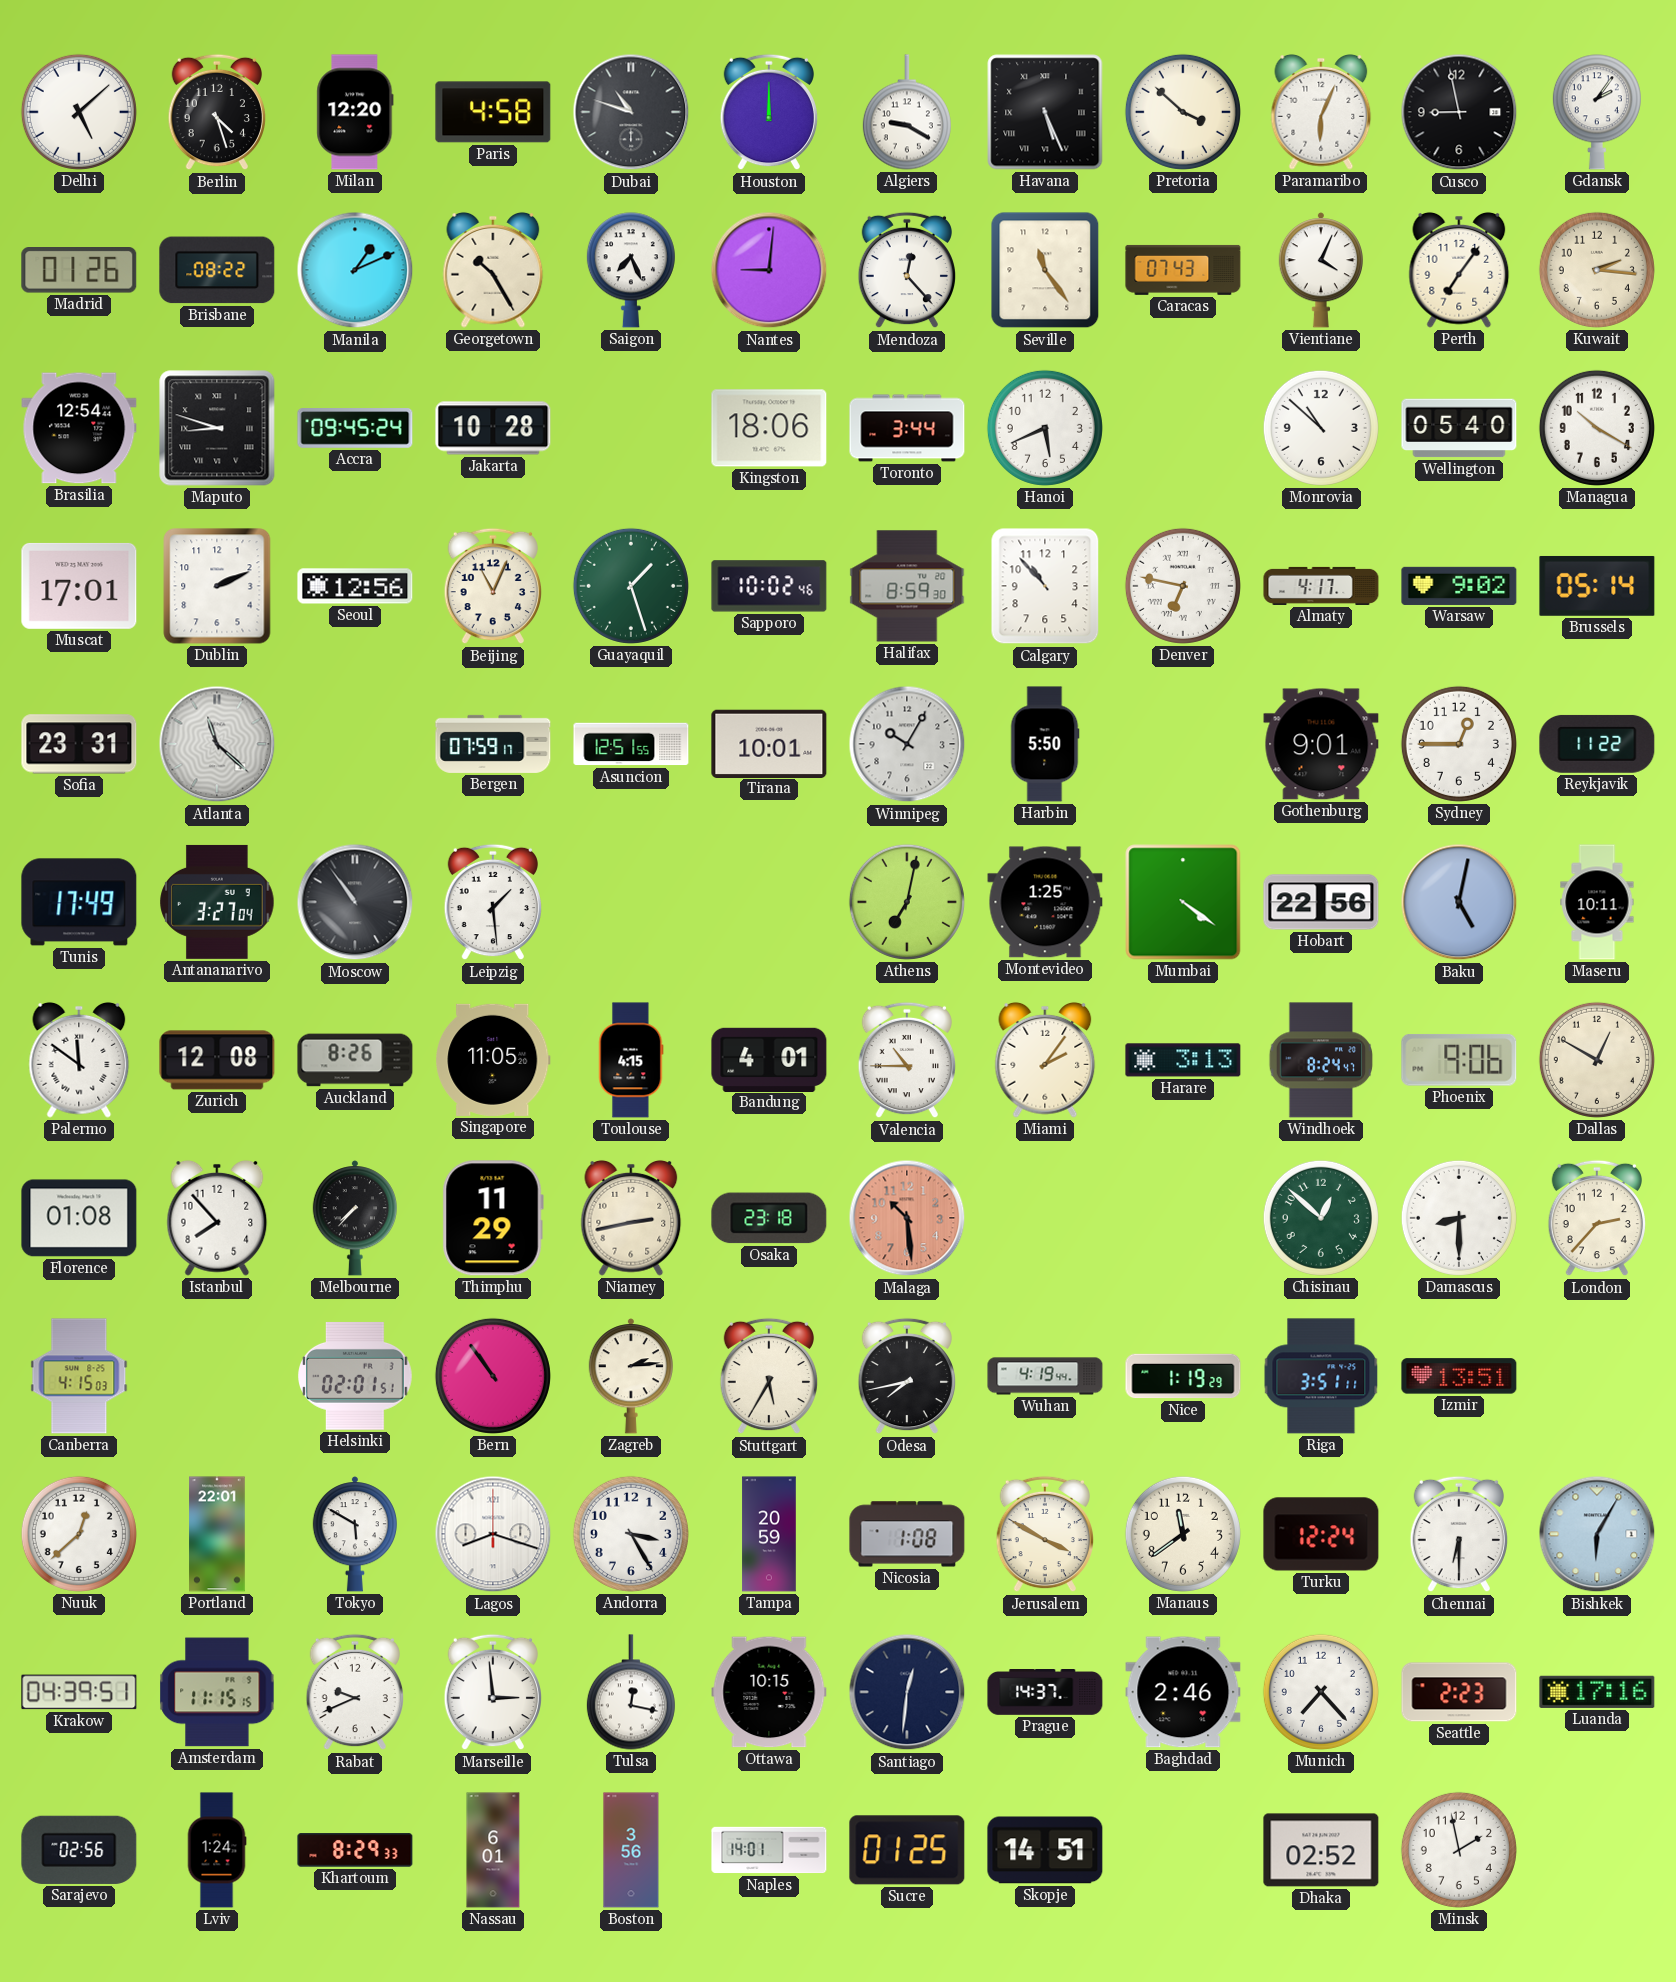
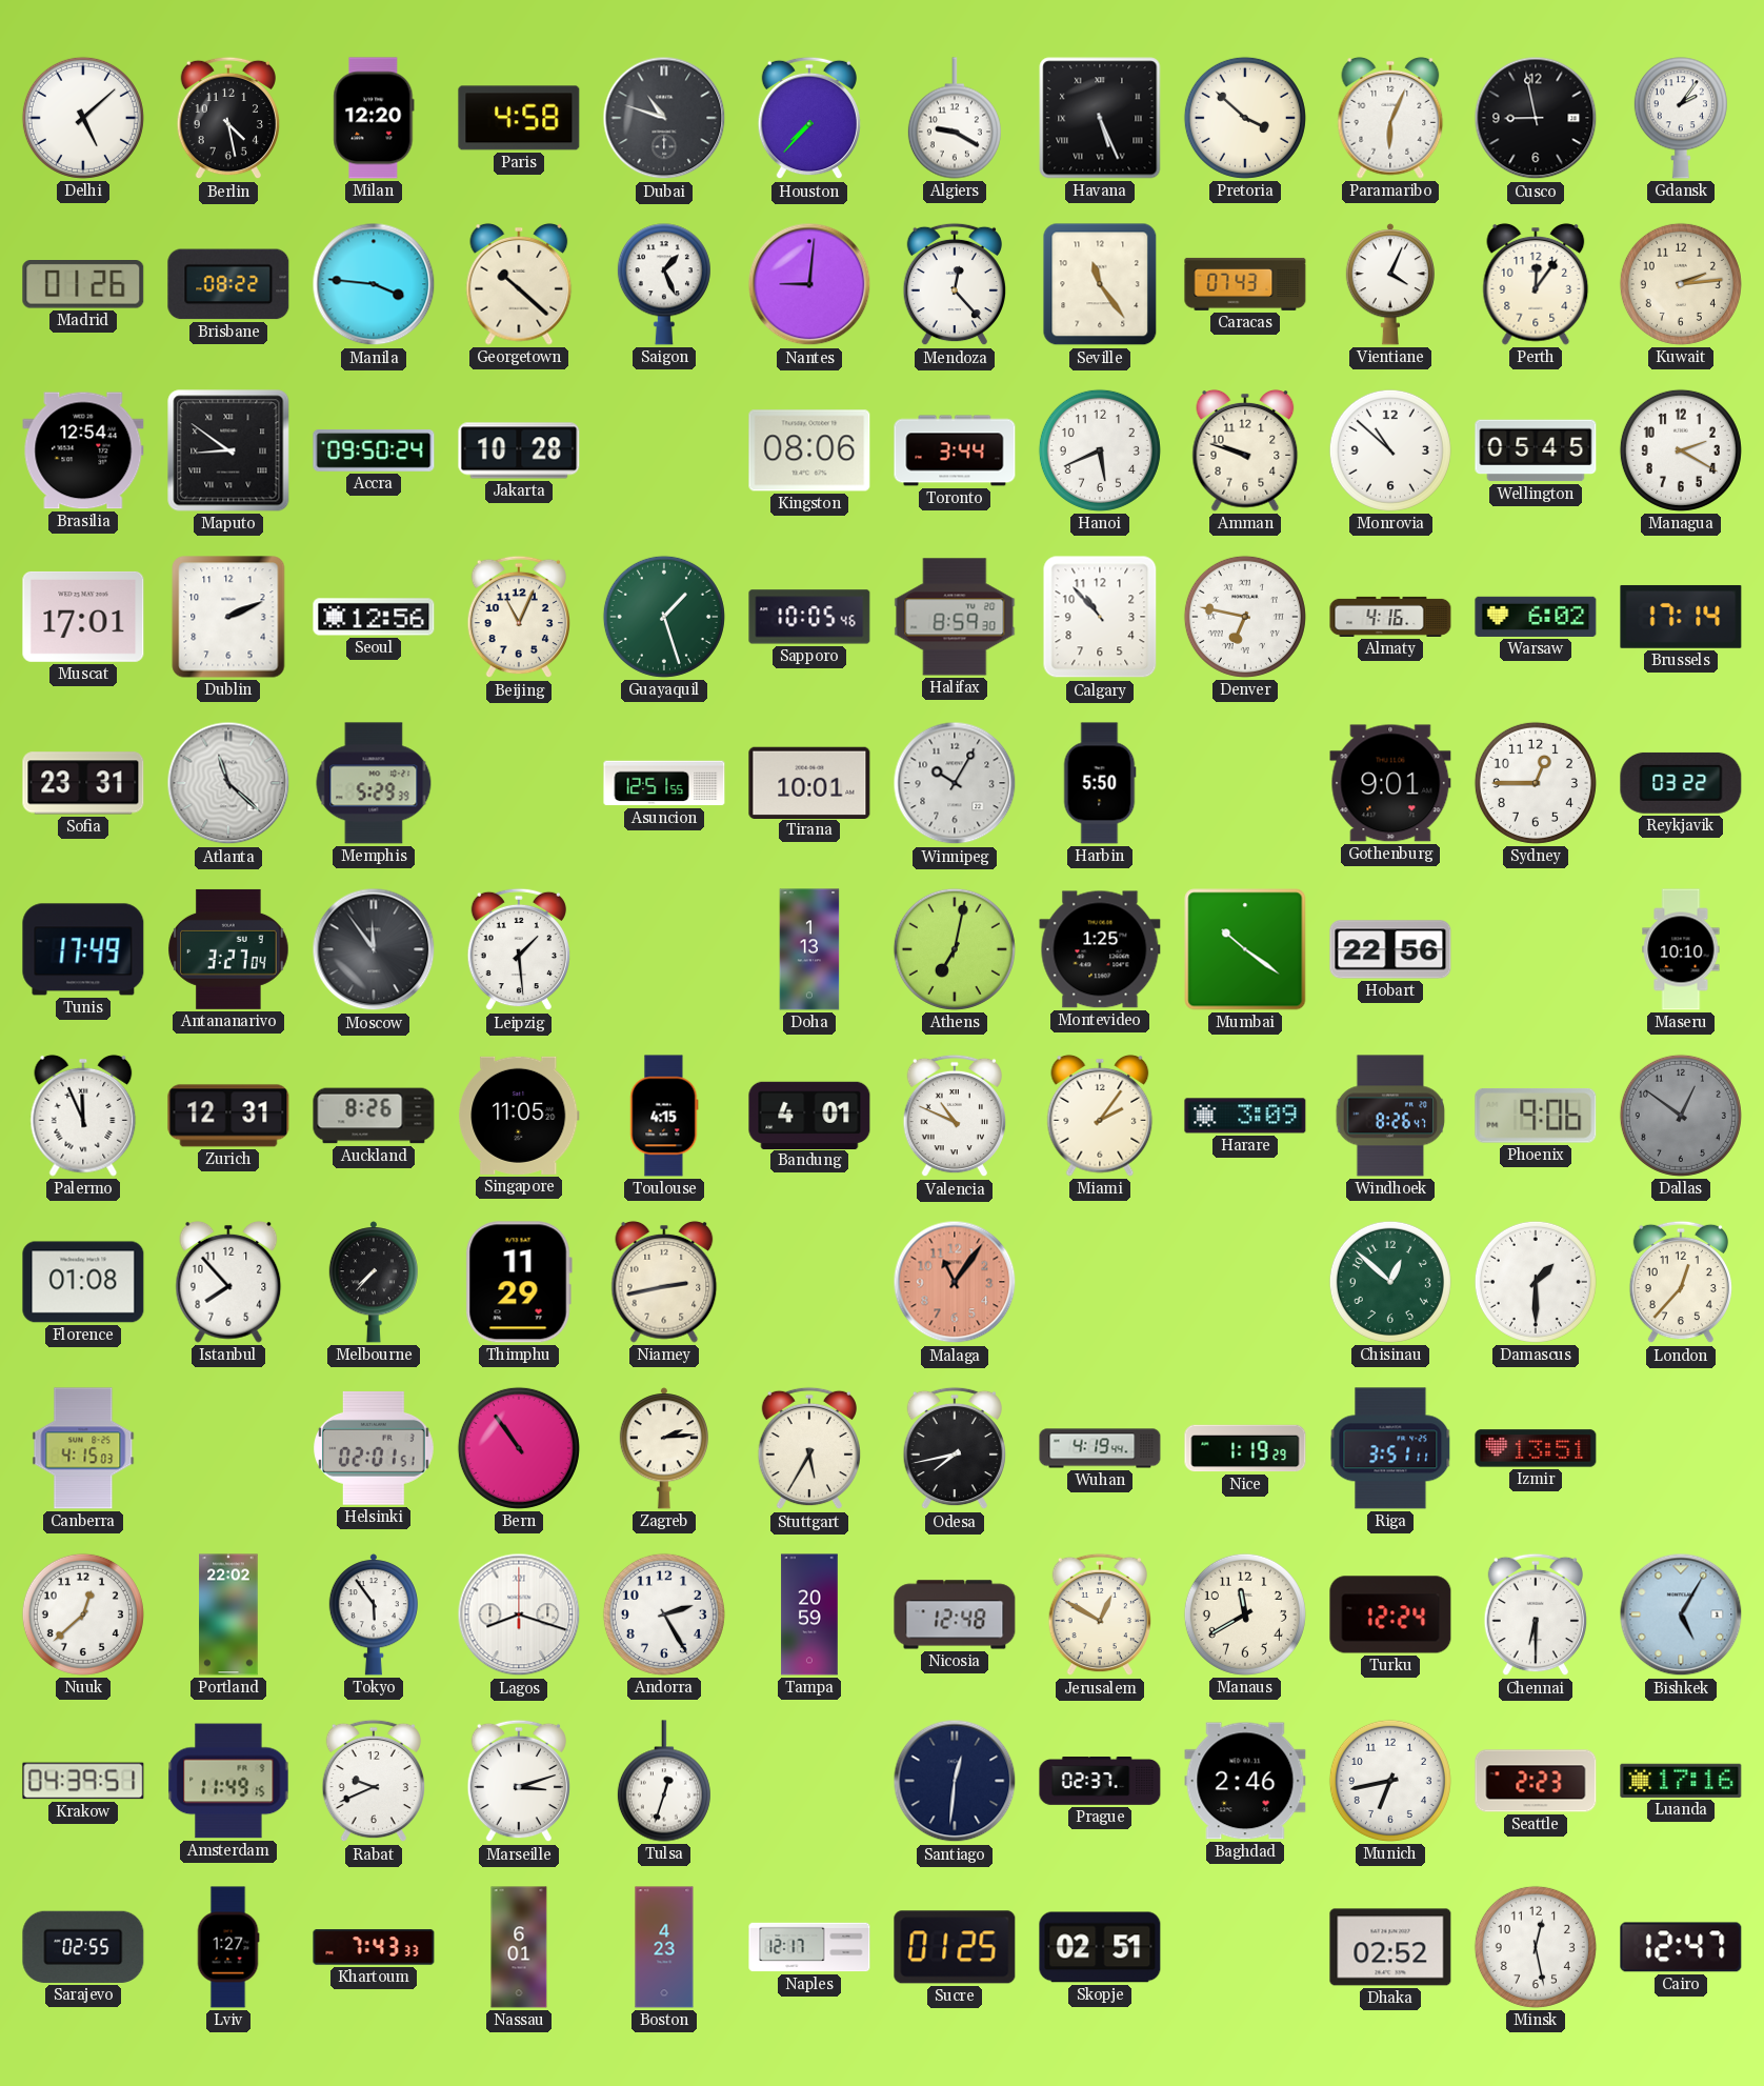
Berlin: 4:27 -> 4:28 (227, 118)
Houston: 12:00 -> 7:37 (808, 118)
Manila: 1:11 -> 3:46 (374, 284)
Georgetown: 10:25 -> 10:22 (519, 284)
Saigon: 7:26 -> 1:26 (664, 284)
Perth: 7:06 -> 12:06 (1536, 284)
Kuwait: 2:16 -> 2:14 (1681, 284)
Maputo: 8:48 -> 8:51 (228, 450)
Accra: 09:45 -> 09:50 (374, 450)
Kingston: 18:06 -> 08:06 (809, 450)
Amman: none -> 9:48 (1245, 450)
Wellington: 05:40 -> 05:45 (1536, 450)
Managua: 10:20 -> 2:20 (1681, 450)
Sapporo: 10:02 -> 10:05 (809, 617)
Almaty: 4:17 -> 4:16 (1390, 617)
Warsaw: 9:02 -> 6:02 (1536, 617)
Brussels: 05:14 -> 17:14 (1681, 617)
Memphis: none -> 5:29 (374, 783)
Bergen: 07:59 -> none (493, 744)
Reykjavik: 11:22 -> 03:22 (1681, 783)
Moscow: 10:54 -> 11:54 (374, 949)
Doha: none -> 1:13 (809, 949)
Mumbai: 4:21 -> 10:21 (1245, 949)
Baku: 5:02 -> none (1459, 902)
Maseru: 10:11 -> 10:10 (1681, 949)
Palermo: 11:51 -> 11:56 (83, 1116)
Zurich: 12:08 -> 12:31 (228, 1116)
Valencia: 10:45 -> 10:49 (954, 1116)
Harare: 3:13 -> 3:09 (1245, 1116)
Windhoek: 8:24 -> 8:26 (1390, 1116)
Dallas: 12:50 -> 12:51 (1681, 1116)
Dallas dial: cream -> grey (1681, 1116)
Osaka: 23:18 -> none (769, 1218)
Malaga: 10:29 -> 11:06 (955, 1282)
Damascus: 8:30 -> 1:30 (1536, 1282)
London: 2:37 -> 12:37 (1680, 1282)
Portland: 22:01 -> 22:02 (228, 1614)
Tokyo: 5:50 -> 5:54 (373, 1614)
Andorra: 3:25 -> 2:25 (664, 1614)
Nicosia: 1:08 -> 12:48 (955, 1614)
Jerusalem: 3:50 -> 12:50 (1099, 1614)
Manaus: 11:39 -> 11:40 (1245, 1614)
Bishkek: 6:05 -> 5:05 (1681, 1614)
Amsterdam: 11:15 -> 11:49 (228, 1781)
Marseille: 2:59 -> 3:12 (518, 1781)
Tulsa: 12:17 -> 12:33 (664, 1781)
Ottawa: 10:15 -> none (769, 1692)
Prague: 14:37 -> 02:37 (1100, 1782)
Munich: 7:23 -> 6:43 (1390, 1781)
Sarajevo: 02:56 -> 02:55 (83, 1947)
Lviv: 1:24 -> 1:27 (228, 1947)
Khartoum: 8:29 -> 7:43 (374, 1947)
Boston: 3:56 -> 4:23 (664, 1947)
Naples: 14:01 -> 12:17 (809, 1947)
Skopje: 14:51 -> 02:51 (1100, 1947)
Minsk: 1:58 -> 12:28 (1536, 1947)
Cairo: none -> 12:47 (1681, 1947)
